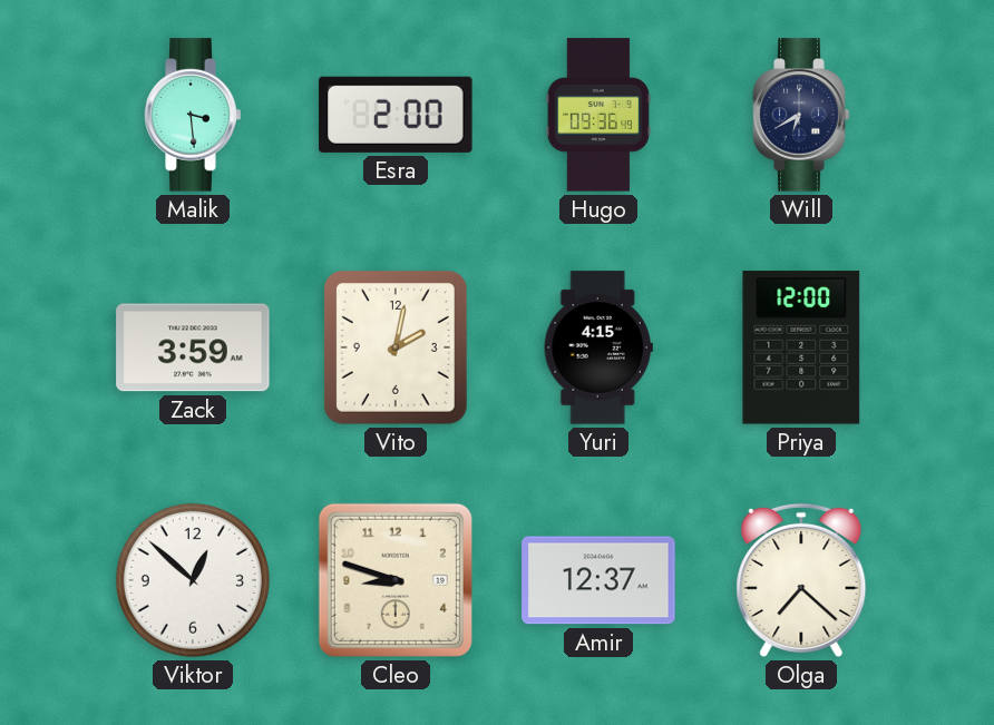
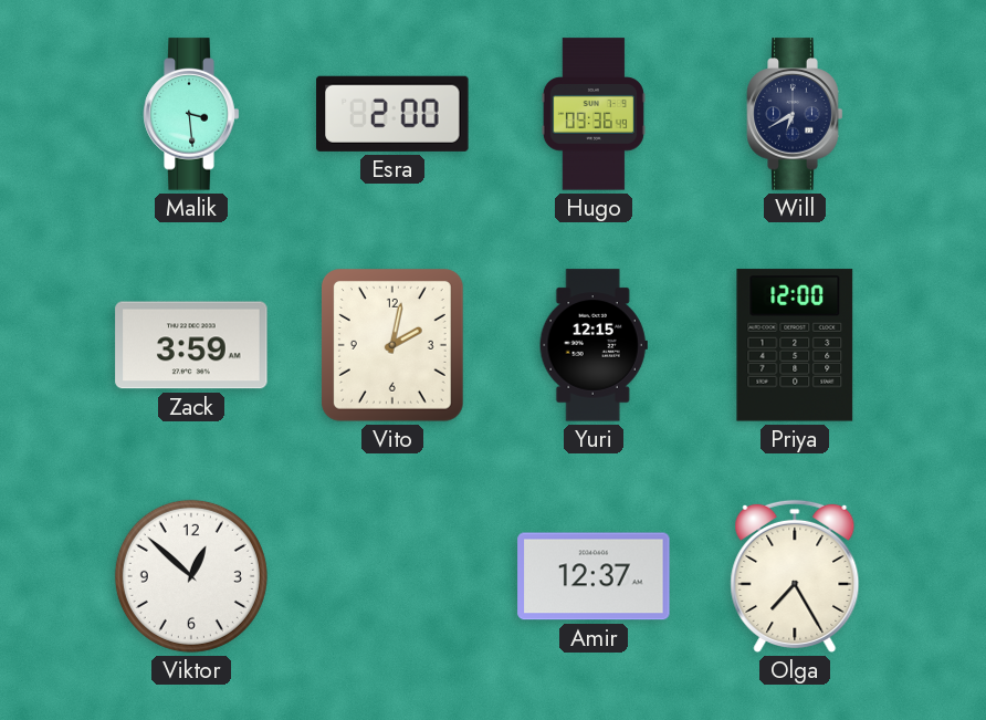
Yuri: 4:15 -> 12:15 (594, 345)
Cleo: 8:48 -> none (396, 580)
Olga: 7:22 -> 7:25 (795, 576)
